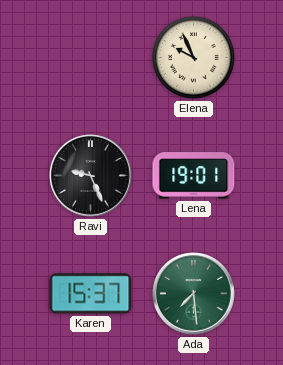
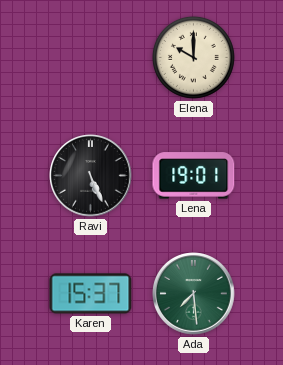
Elena: 9:56 -> 10:00 (193, 57)
Ravi: 9:26 -> 5:26 (91, 176)
